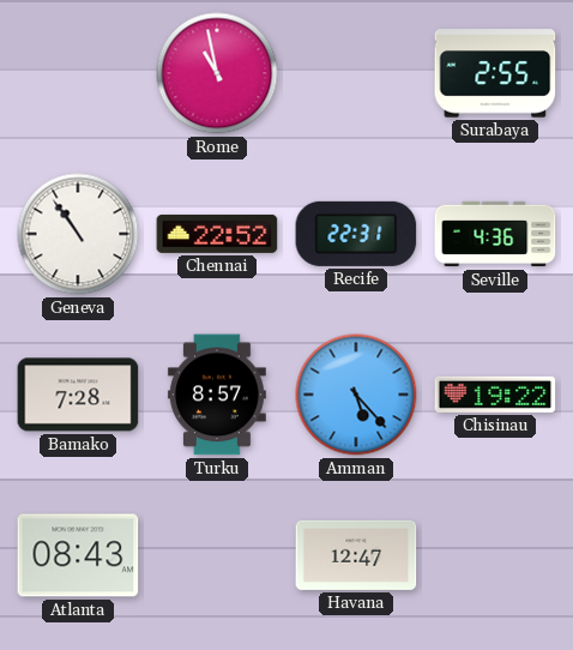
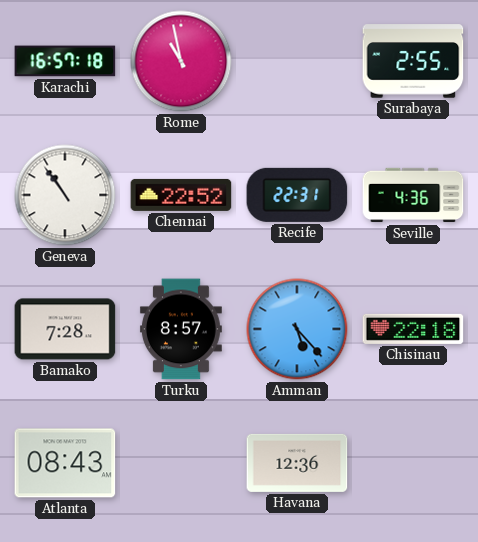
Karachi: none -> 16:57 (65, 61)
Chisinau: 19:22 -> 22:18 (413, 329)
Havana: 12:47 -> 12:36 (297, 463)
